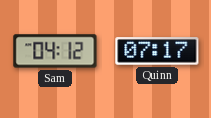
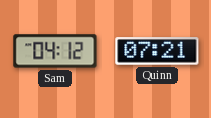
Quinn: 07:17 -> 07:21 (157, 51)
